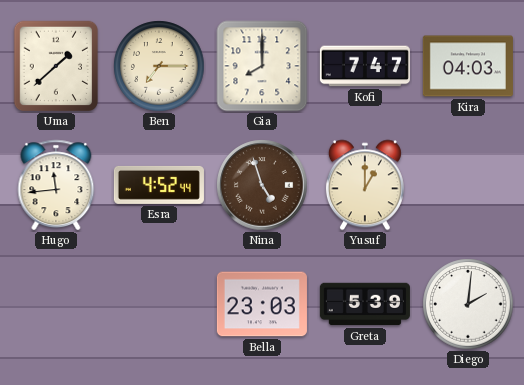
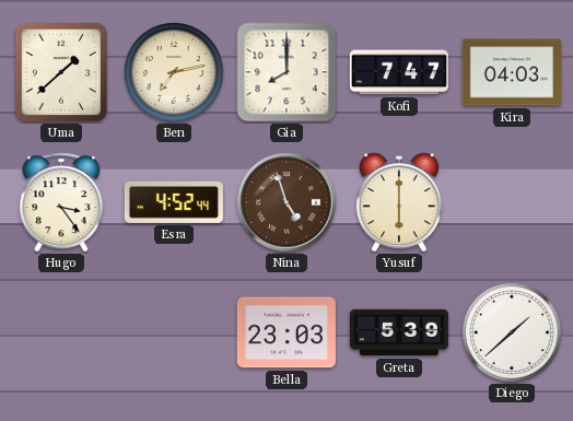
Ben: 7:15 -> 7:13 (174, 72)
Hugo: 11:44 -> 3:24 (61, 202)
Yusuf: 1:00 -> 6:00 (399, 202)
Diego: 2:01 -> 1:38 (512, 332)
